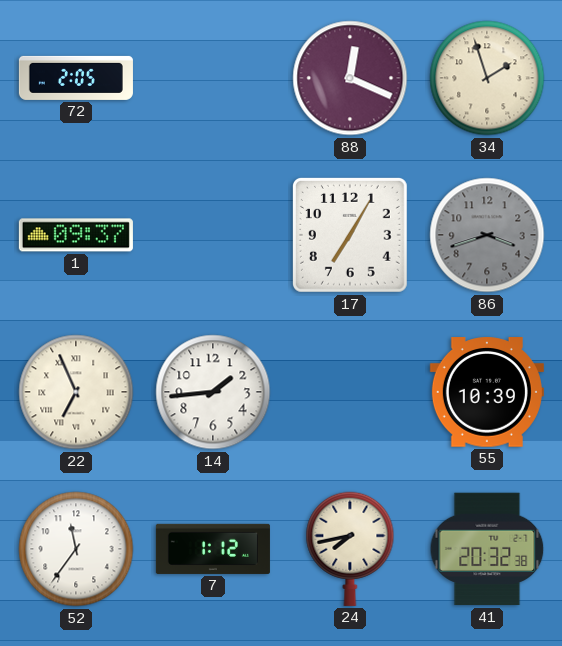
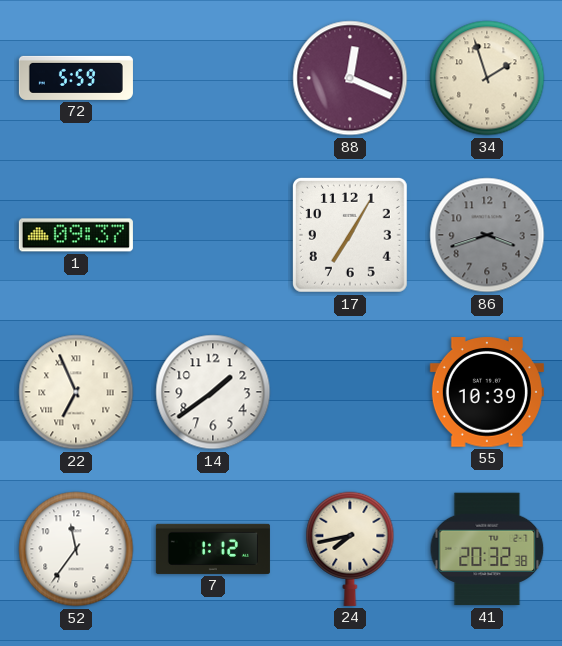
72: 2:05 -> 5:59 (76, 78)
14: 1:44 -> 1:39 (213, 392)
